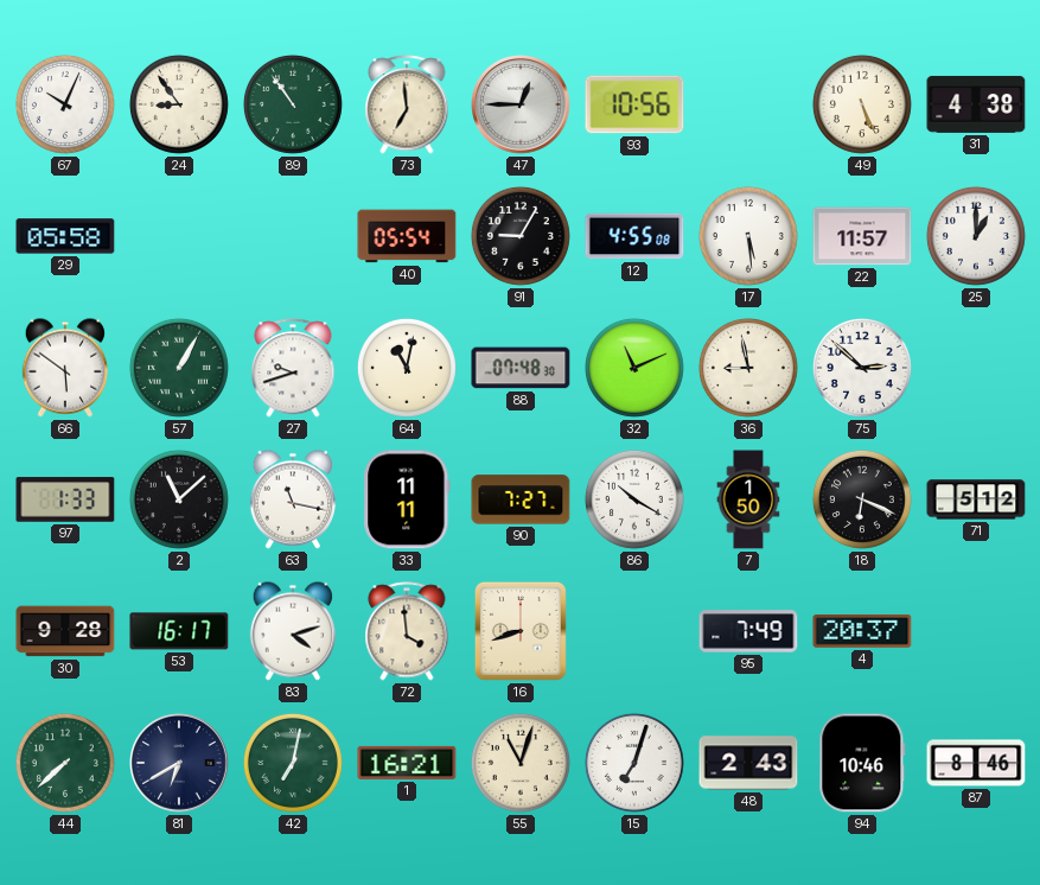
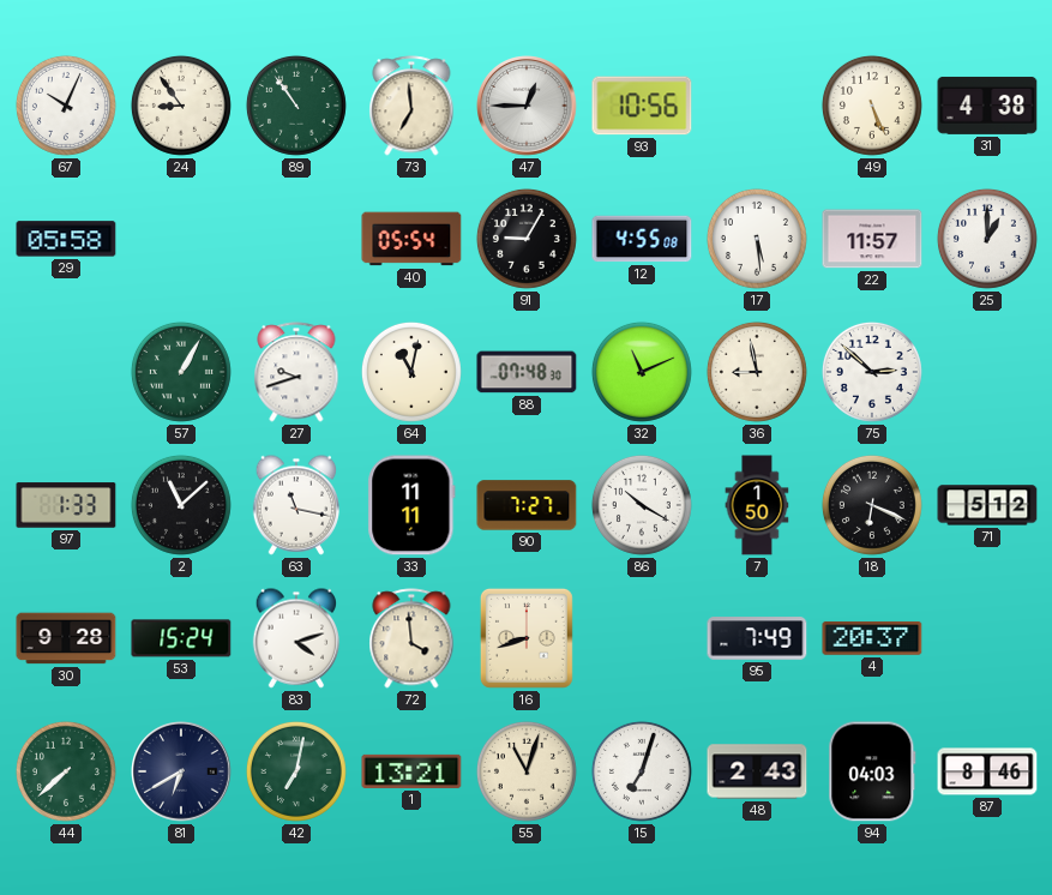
66: 5:51 -> none (65, 368)
53: 16:17 -> 15:24 (181, 638)
1: 16:21 -> 13:21 (411, 771)
94: 10:46 -> 04:03 (872, 771)
